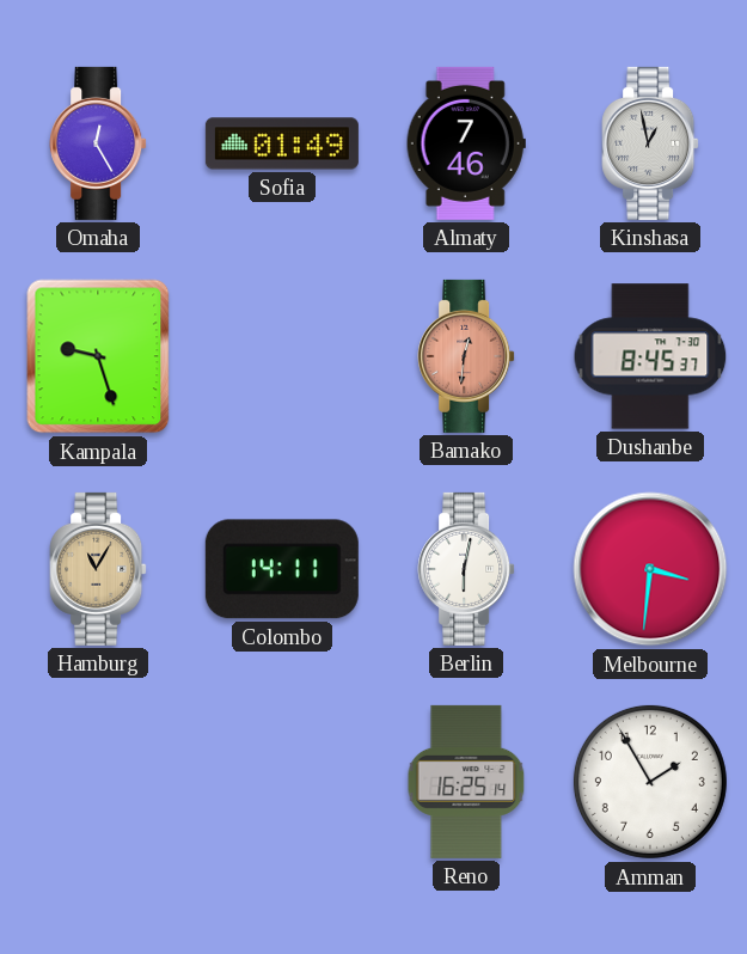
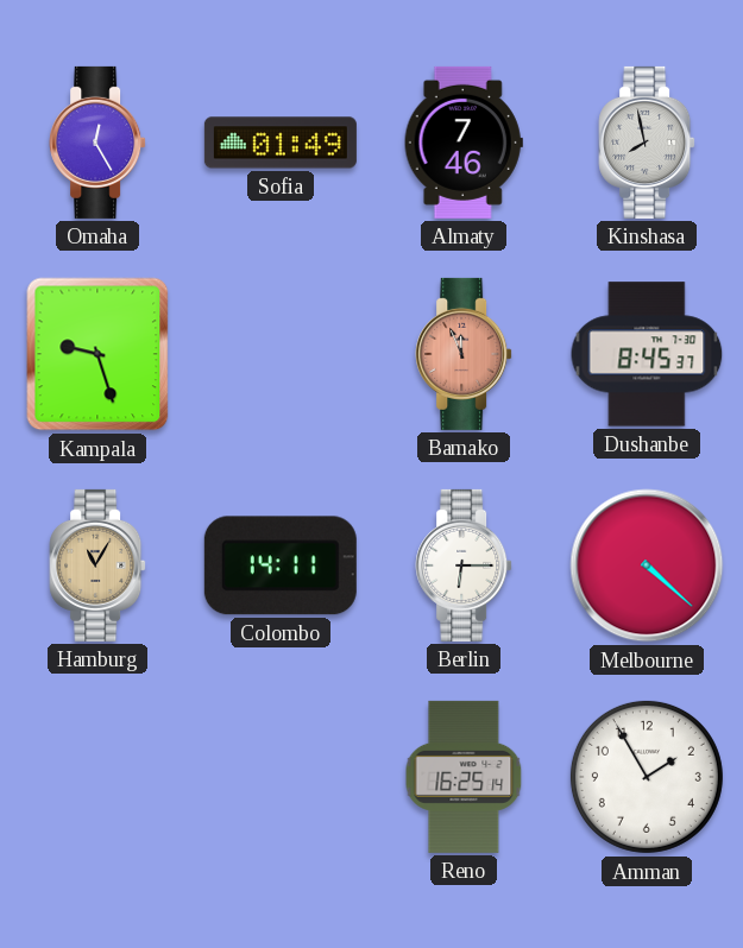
Kinshasa: 12:58 -> 7:58 (647, 143)
Bamako: 12:31 -> 11:56 (464, 354)
Berlin: 6:02 -> 6:15 (464, 565)
Melbourne: 3:31 -> 4:22 (647, 565)
